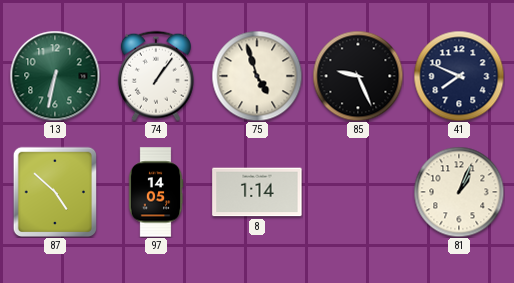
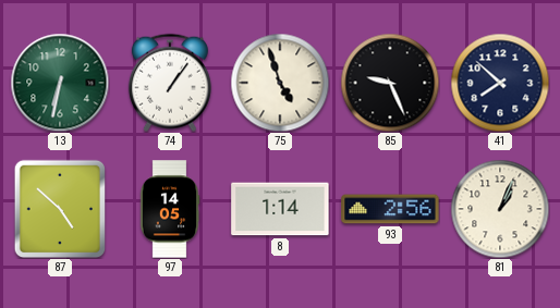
41: 7:49 -> 7:52 (500, 83)
93: none -> 2:56 (390, 209)
